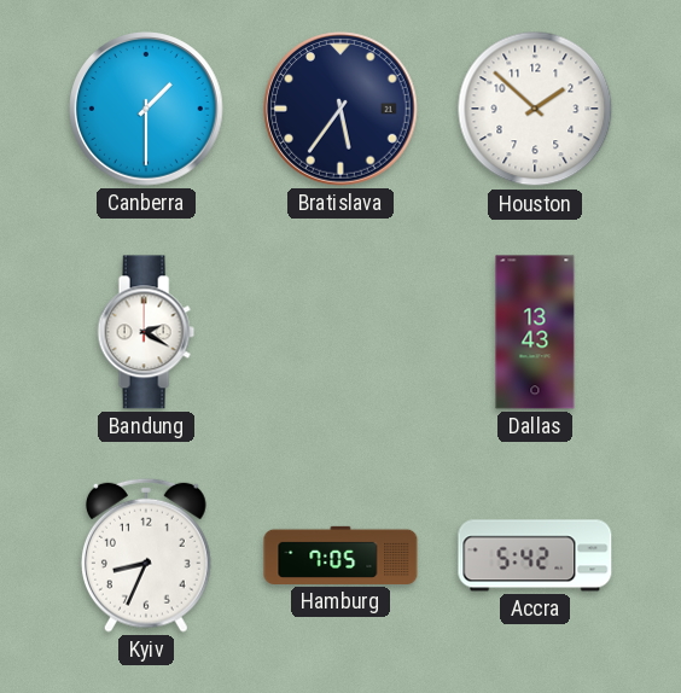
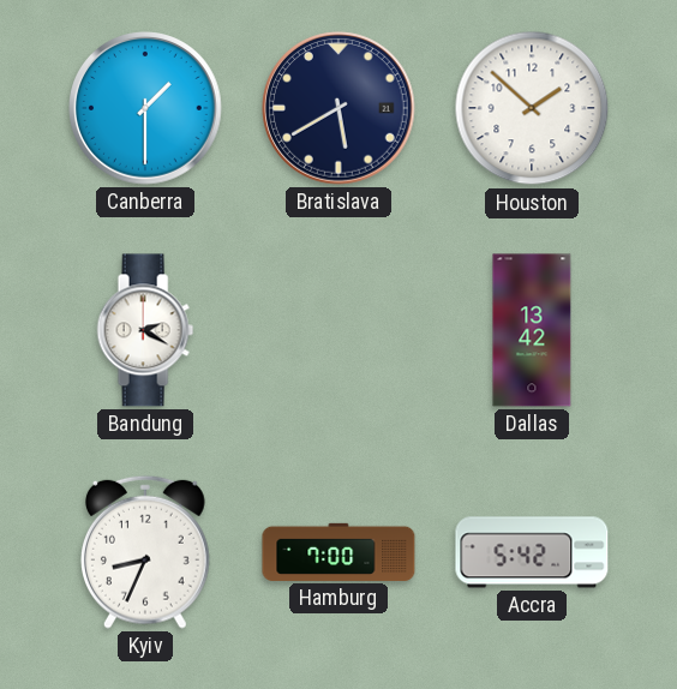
Bratislava: 5:36 -> 5:40 (338, 108)
Dallas: 13:43 -> 13:42 (532, 330)
Hamburg: 7:05 -> 7:00 (338, 552)
